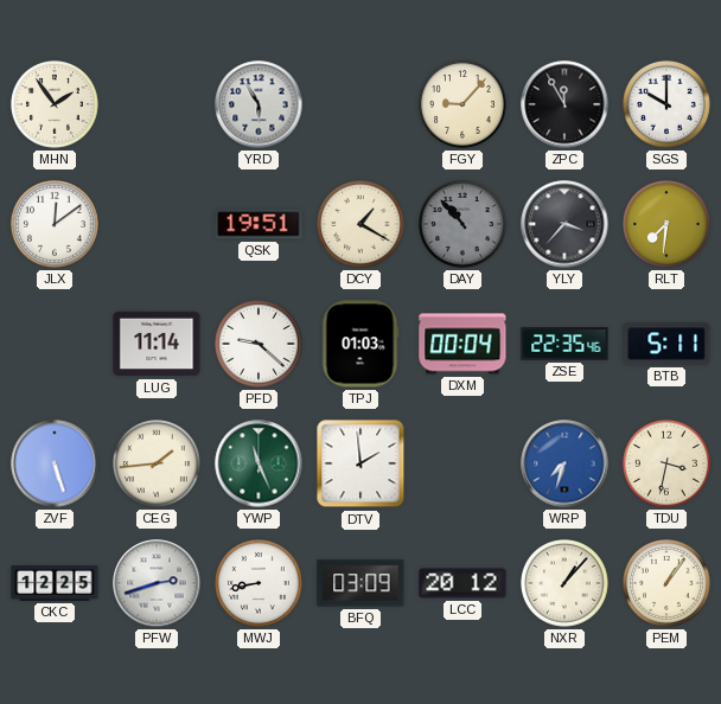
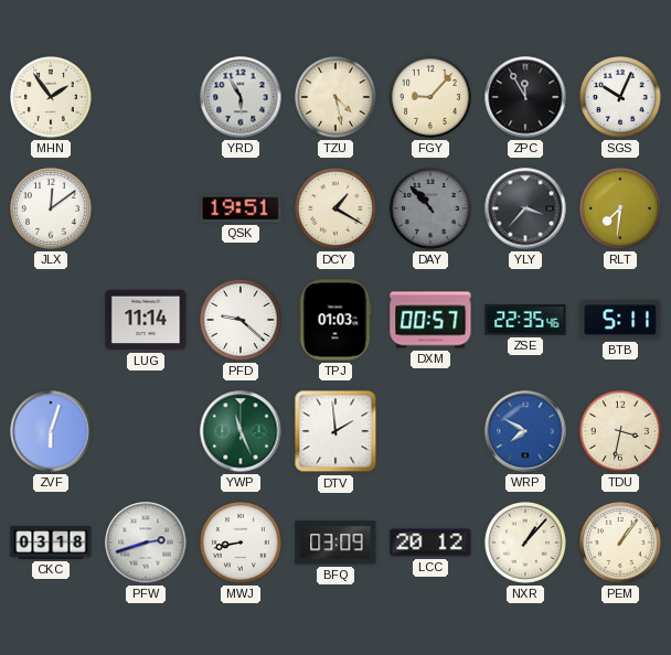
TZU: none -> 4:28 (337, 98)
SGS: 10:00 -> 10:04 (621, 98)
DXM: 00:04 -> 00:57 (430, 320)
ZVF: 5:27 -> 6:03 (51, 431)
CEG: 1:44 -> none (158, 465)
WRP: 7:33 -> 7:50 (525, 431)
CKC: 12:25 -> 03:18 (51, 543)
